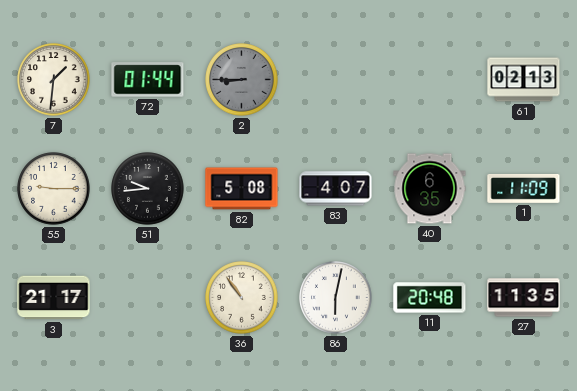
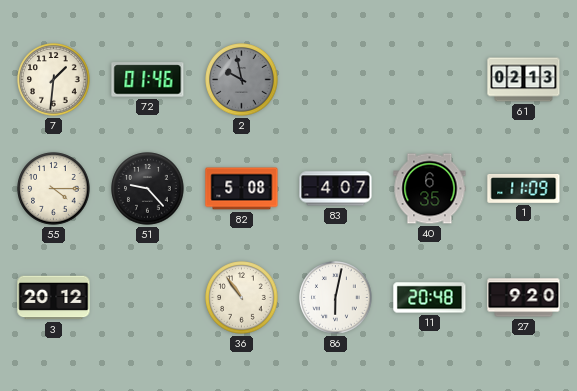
72: 01:44 -> 01:46 (148, 80)
2: 8:45 -> 9:58 (242, 80)
55: 9:15 -> 4:15 (54, 189)
51: 9:44 -> 9:23 (148, 189)
3: 21:17 -> 20:12 (54, 298)
27: 11:35 -> 9:20 (524, 298)
